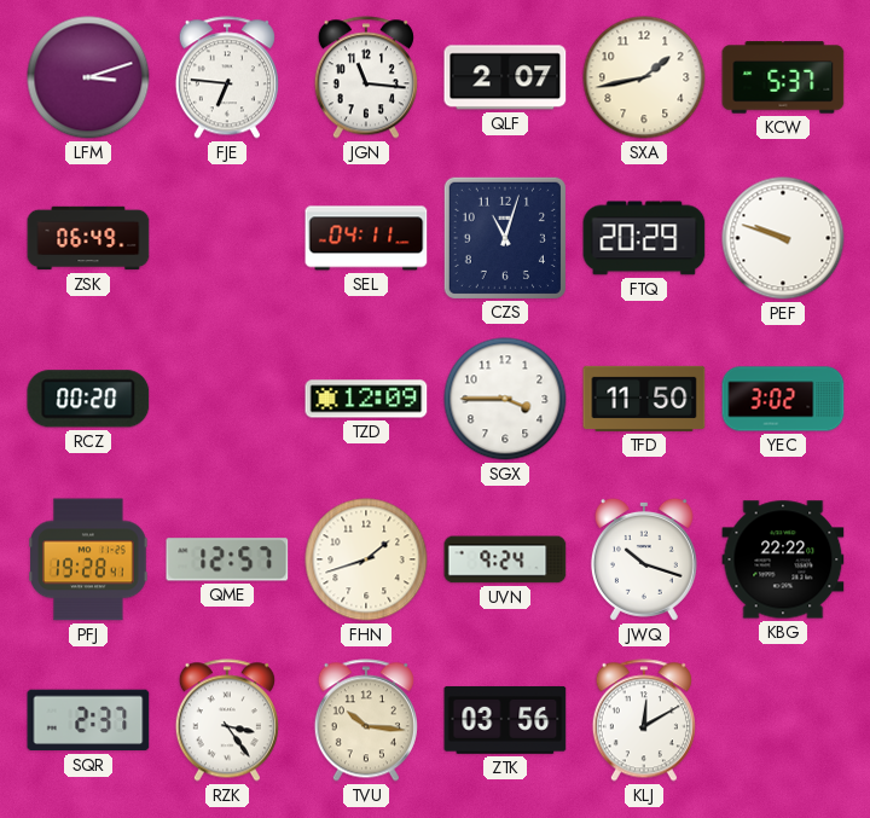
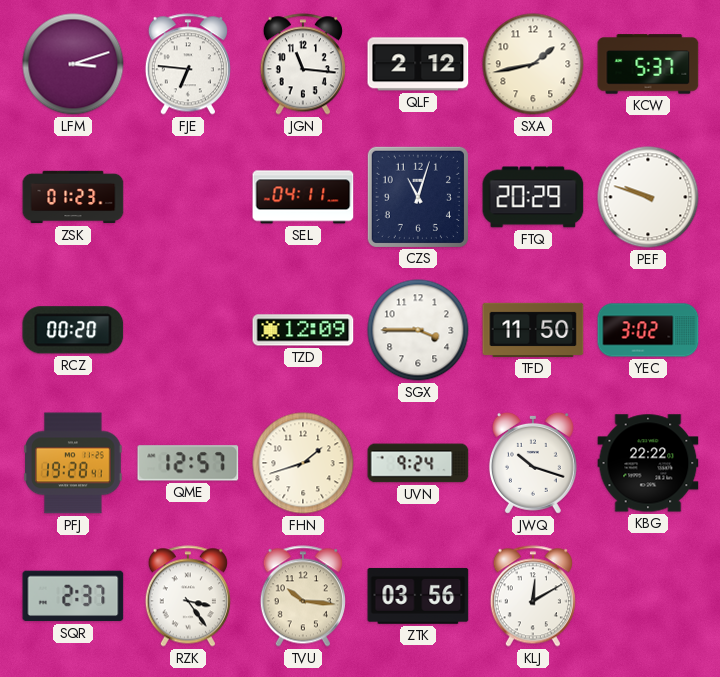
QLF: 2:07 -> 2:12 (418, 64)
ZSK: 06:49 -> 01:23 (73, 197)
